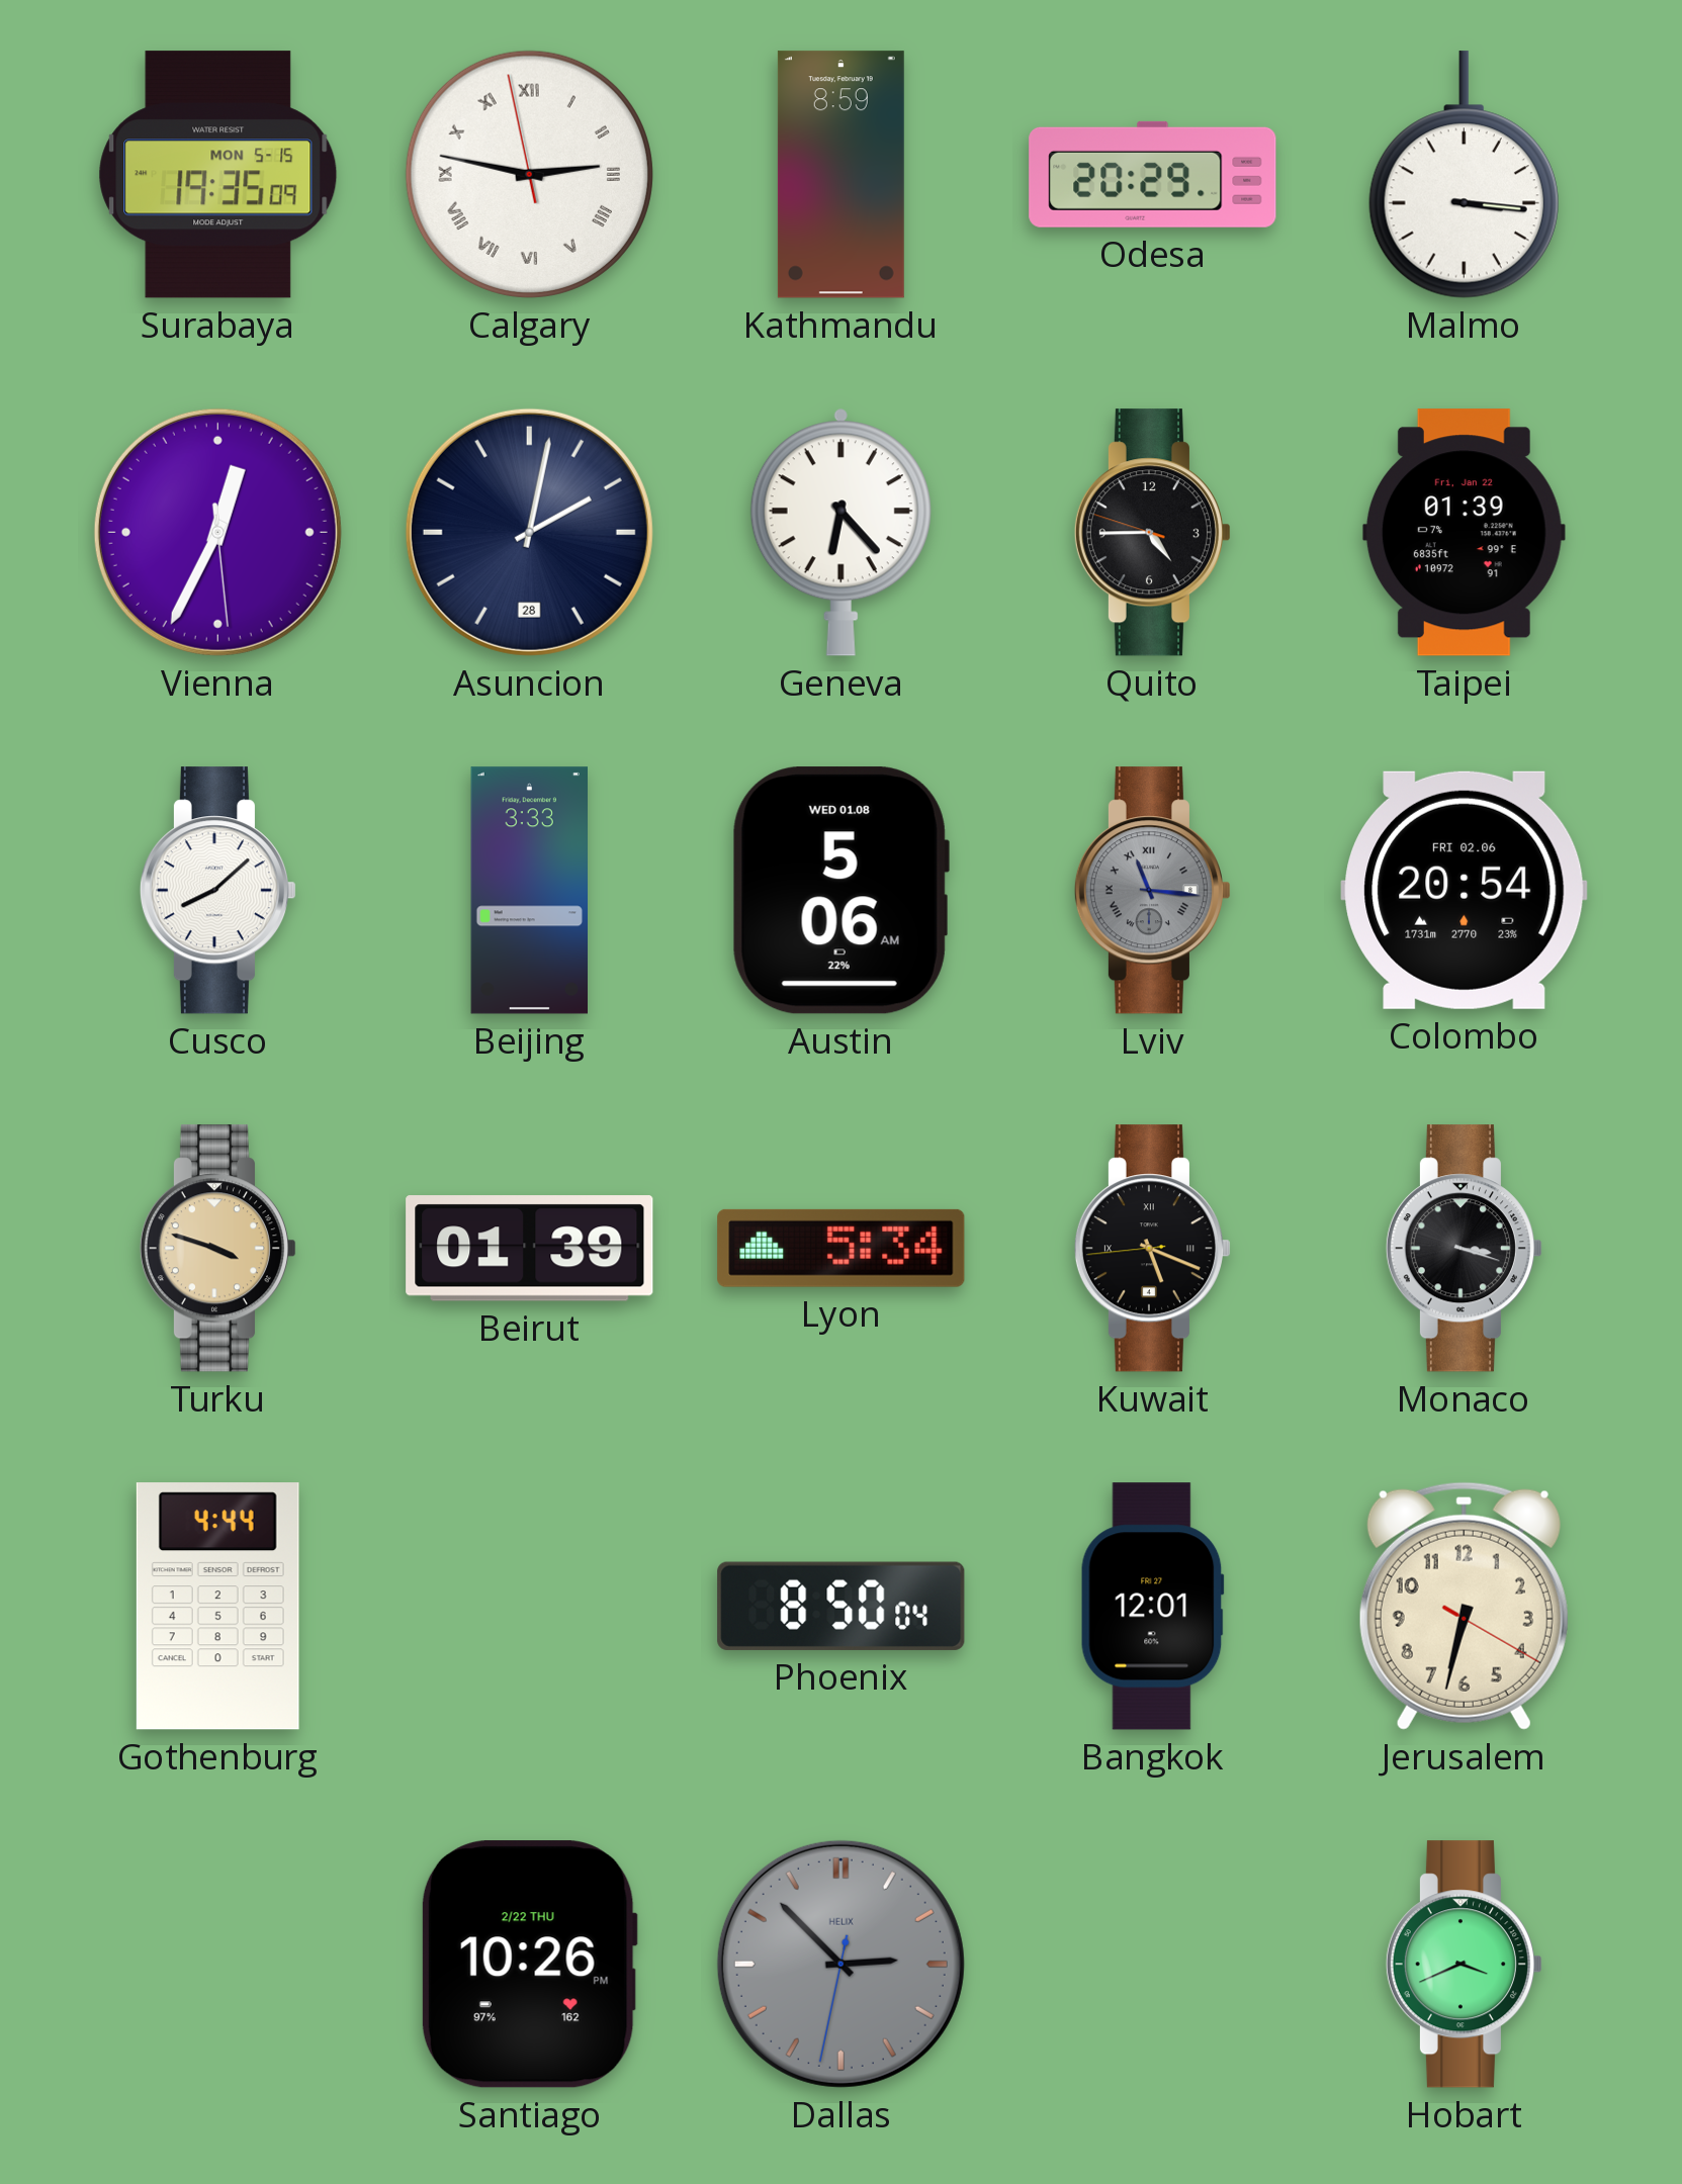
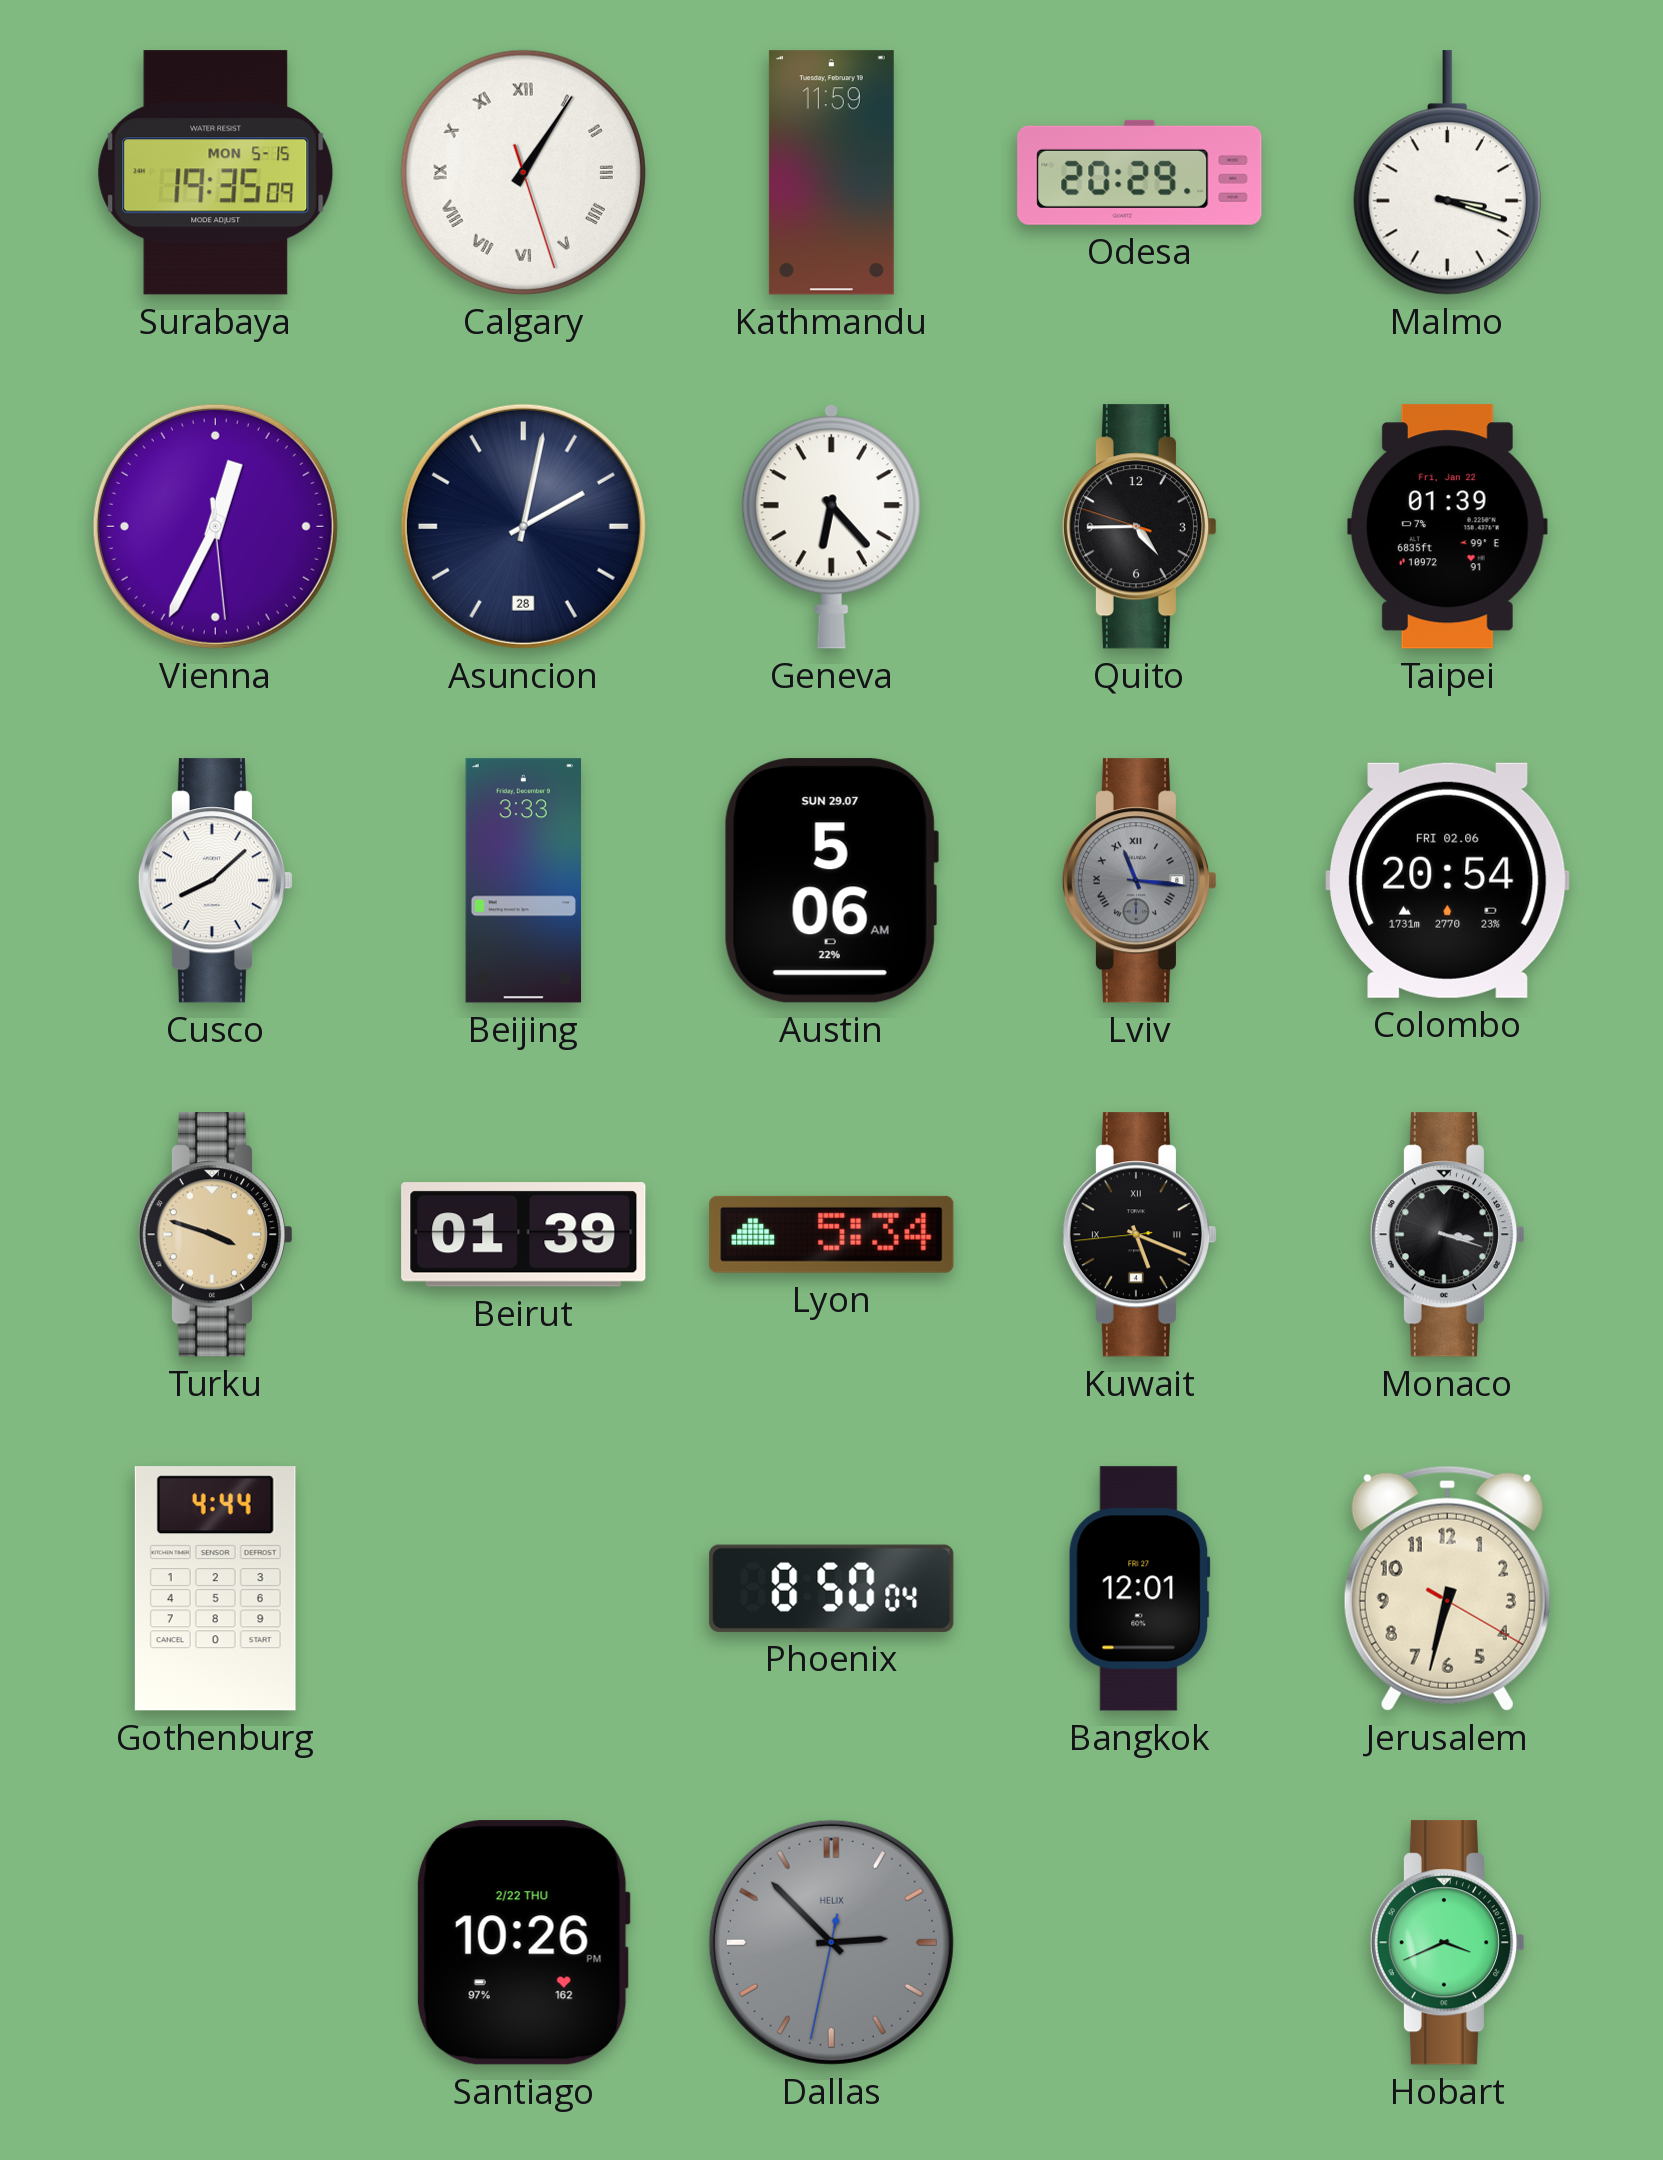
Calgary: 2:46 -> 1:05 (523, 172)
Kathmandu: 8:59 -> 11:59 (831, 173)
Malmo: 3:16 -> 3:18 (1447, 173)
Austin date: WED 01.08 -> SUN 29.07 (831, 881)
